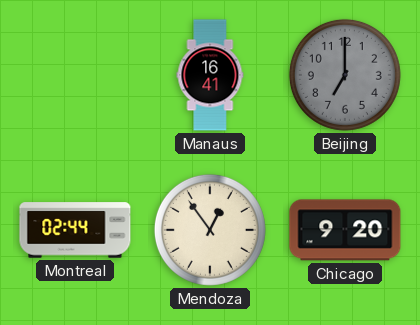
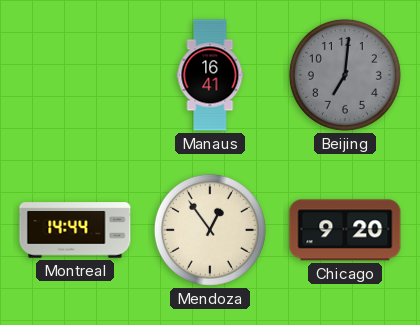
Beijing: 7:00 -> 7:01 (345, 75)
Montreal: 02:44 -> 14:44 (75, 230)
